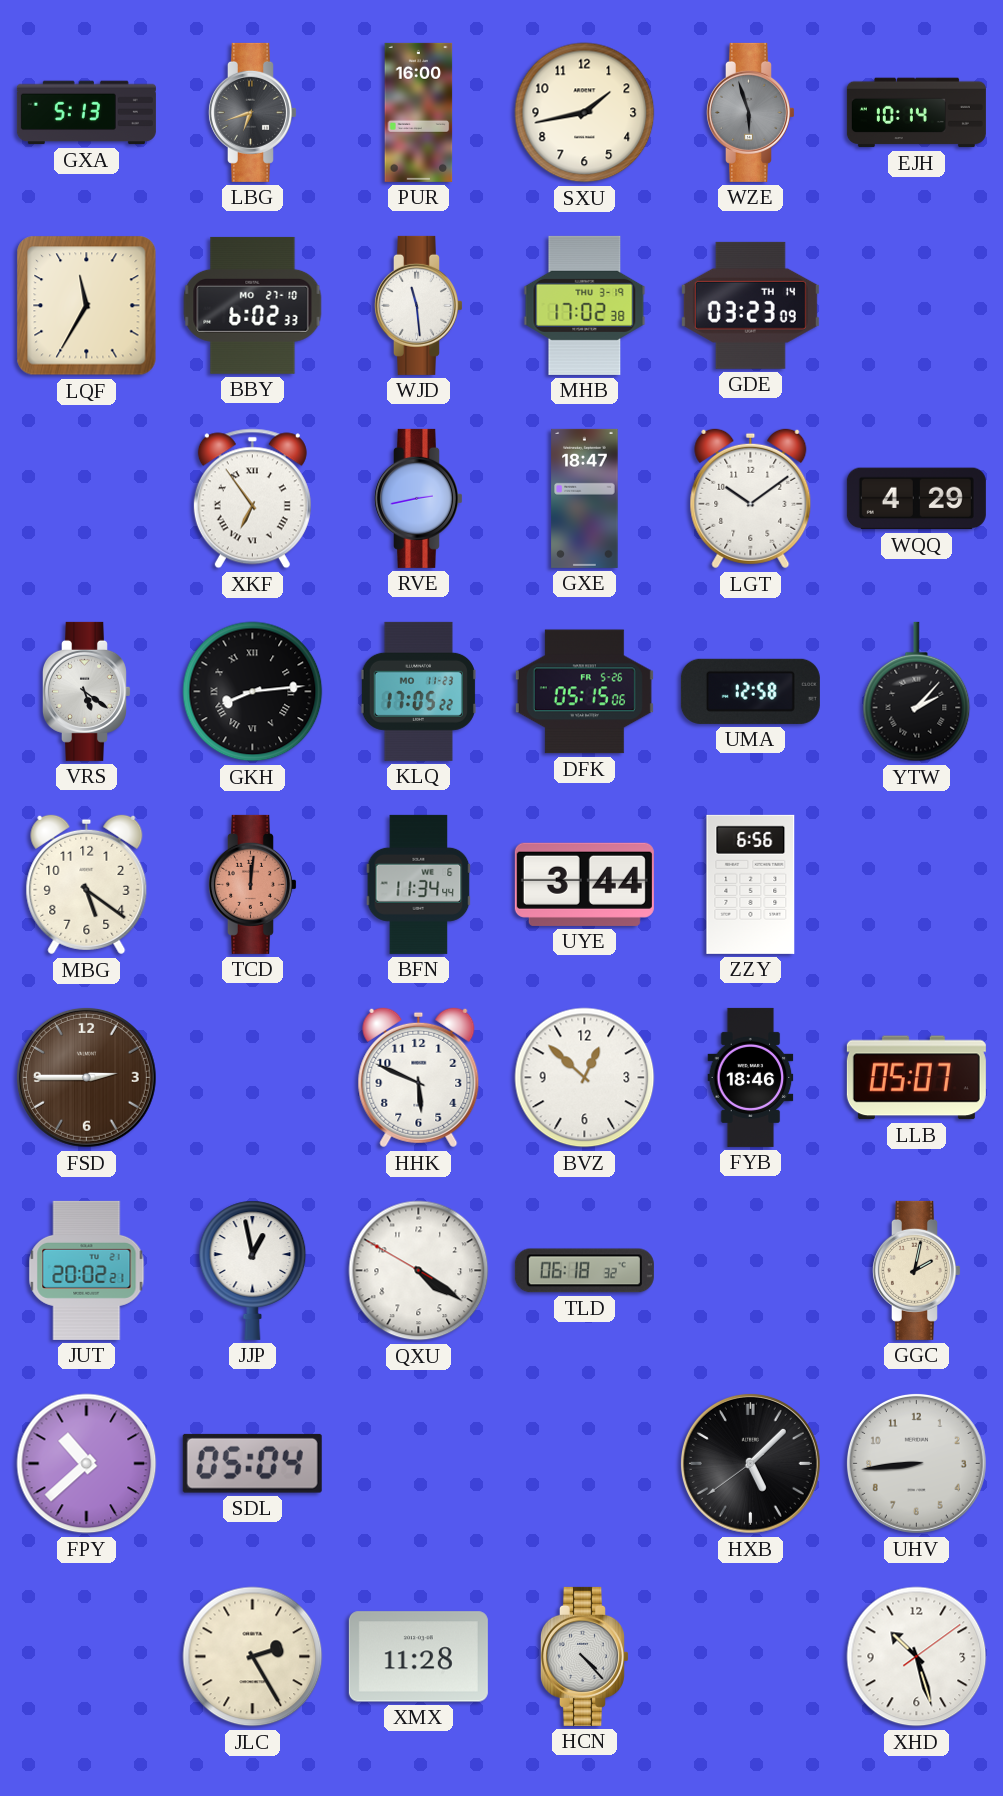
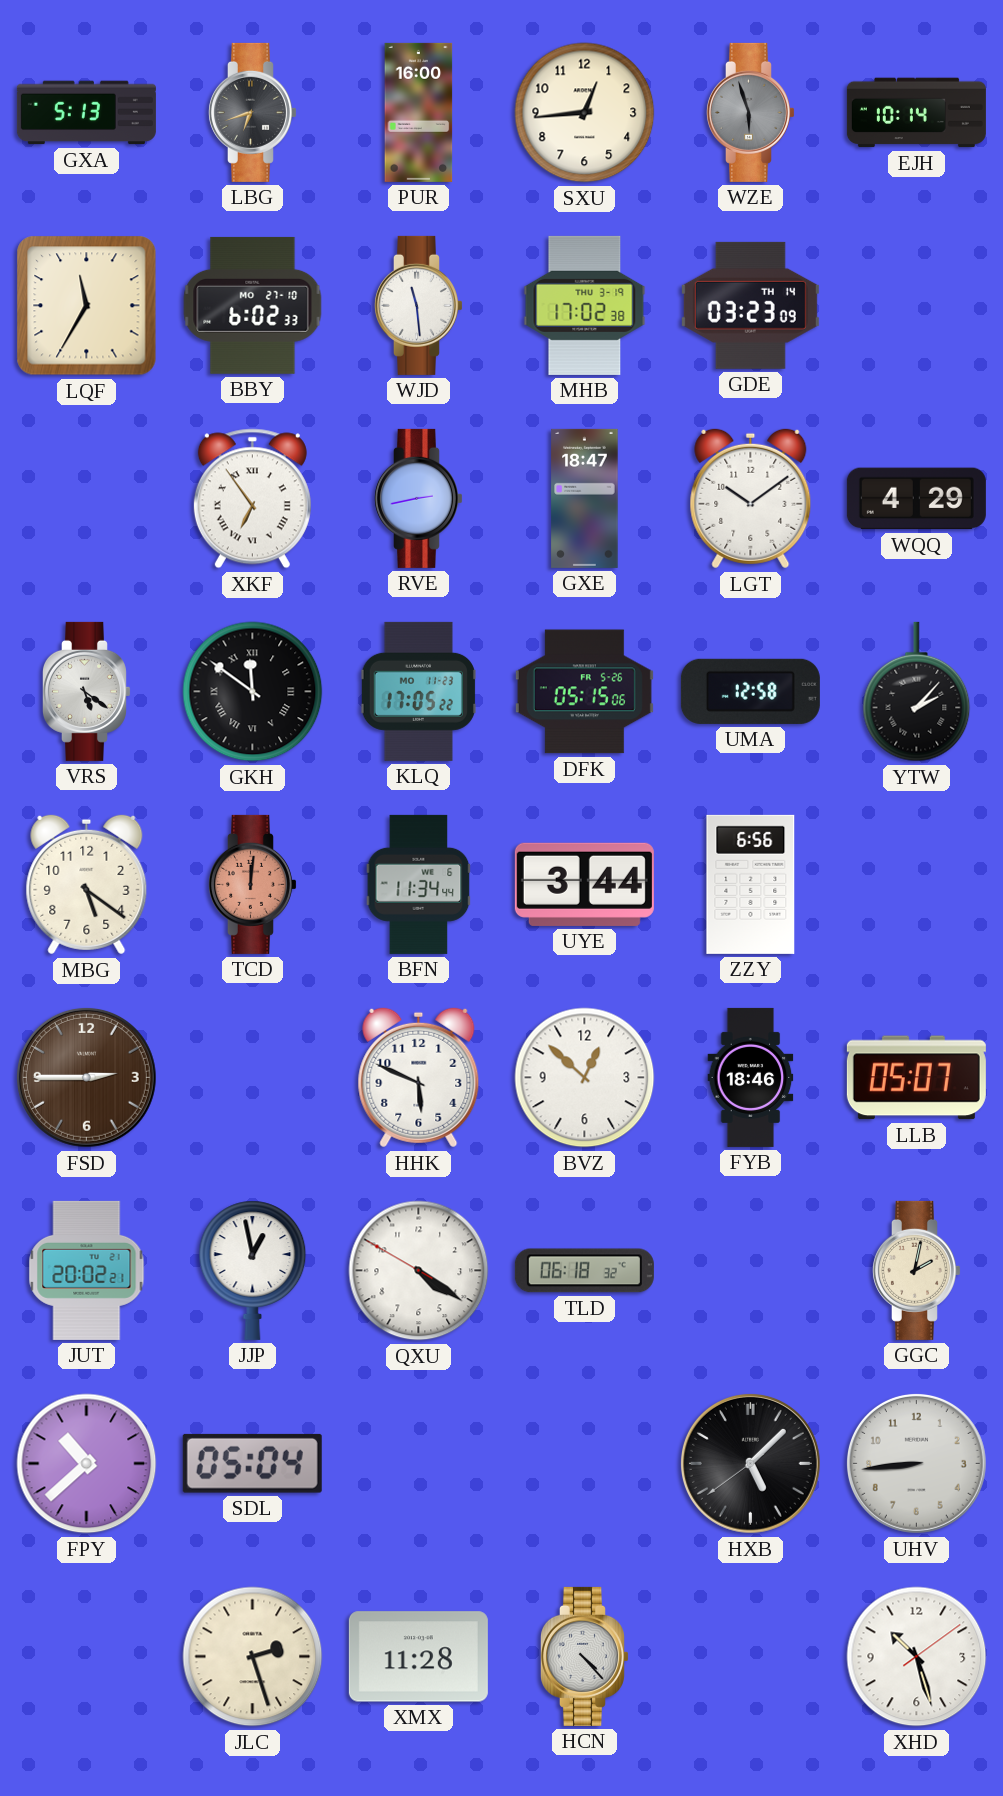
SXU: 1:43 -> 12:44 (585, 113)
GKH: 8:14 -> 11:51 (253, 692)
JLC: 2:25 -> 2:27 (253, 1657)
